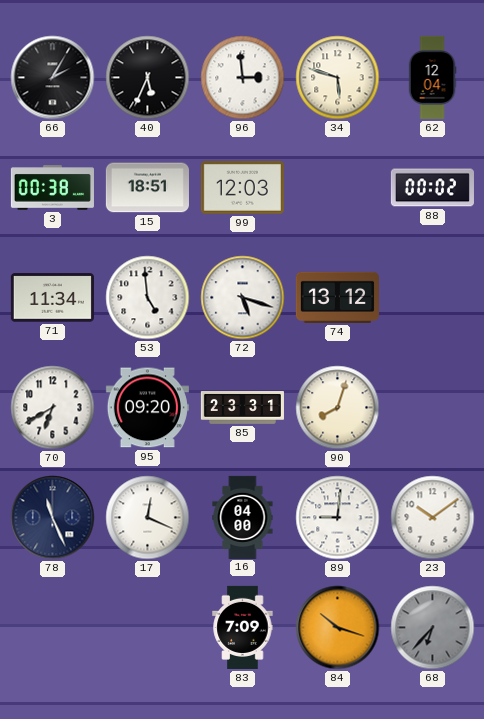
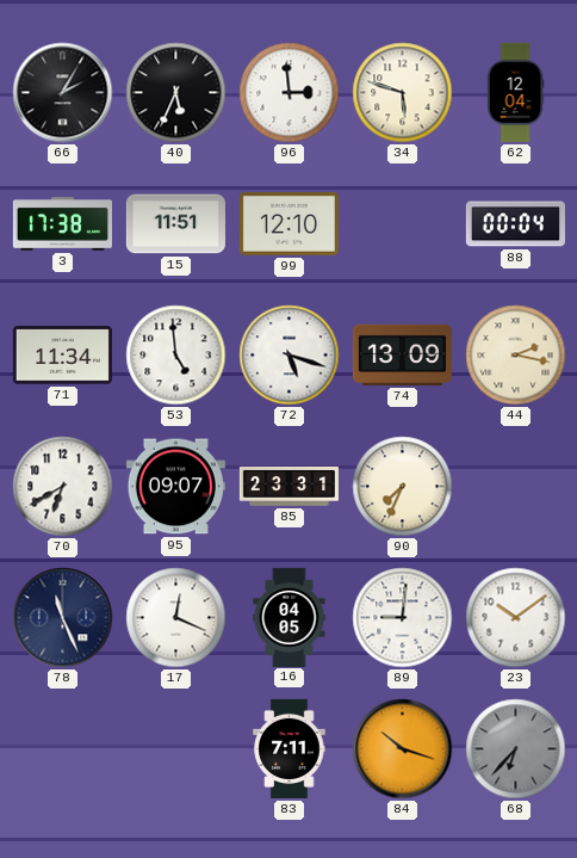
3: 00:38 -> 17:38 (62, 224)
15: 18:51 -> 11:51 (175, 224)
99: 12:03 -> 12:10 (288, 224)
88: 00:02 -> 00:04 (515, 224)
74: 13:12 -> 13:09 (402, 354)
44: none -> 2:17 (516, 356)
95: 09:20 -> 09:07 (175, 487)
90: 8:03 -> 7:34 (403, 487)
16: 04:00 -> 04:05 (290, 617)
83: 7:09 -> 7:11 (290, 748)
